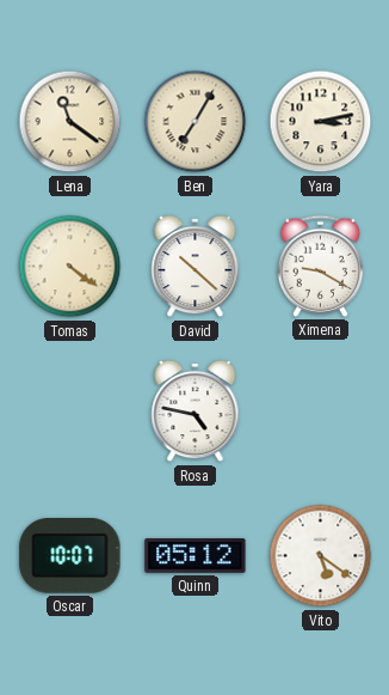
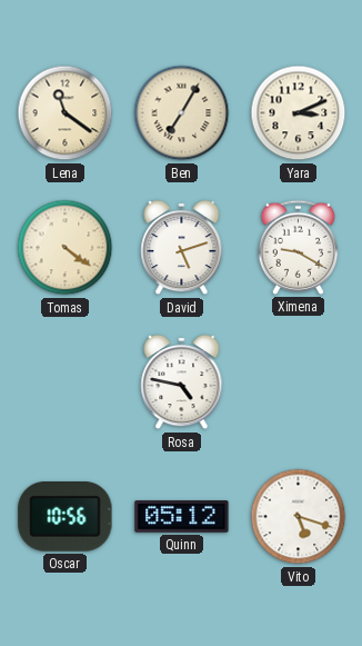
Yara: 3:13 -> 3:11 (299, 113)
David: 10:22 -> 5:12 (182, 248)
Oscar: 10:07 -> 10:56 (66, 517)
Vito: 5:21 -> 5:18 (299, 517)
